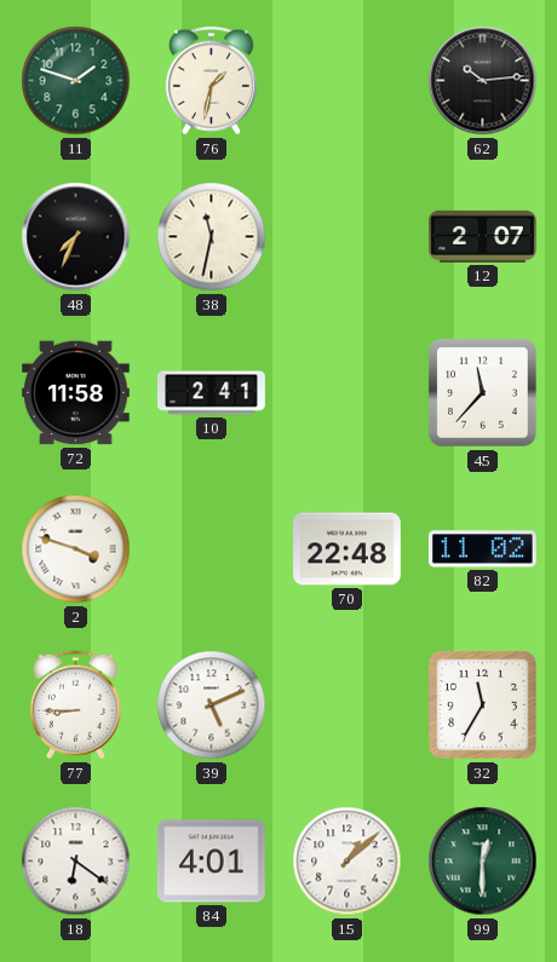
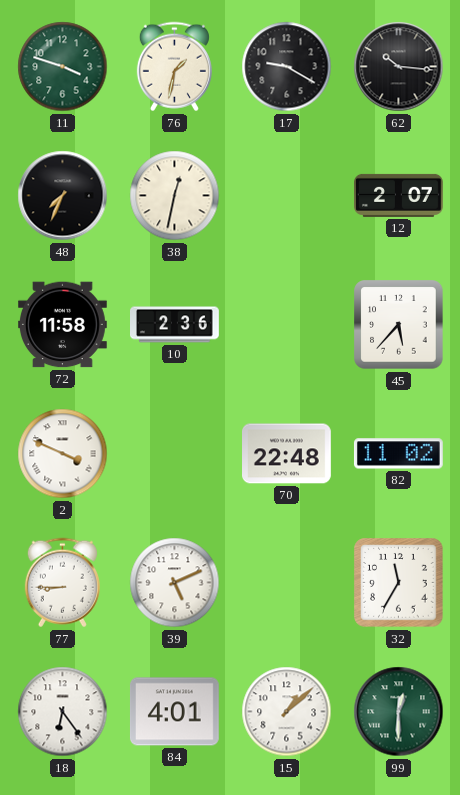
11: 1:48 -> 3:48 (63, 67)
17: none -> 9:20 (287, 67)
62: 10:14 -> 10:16 (399, 67)
38: 11:32 -> 12:32 (175, 196)
10: 2:41 -> 2:36 (175, 325)
45: 11:37 -> 5:37 (399, 325)
2: 3:48 -> 3:49 (63, 454)
18: 6:21 -> 6:24 (63, 712)
